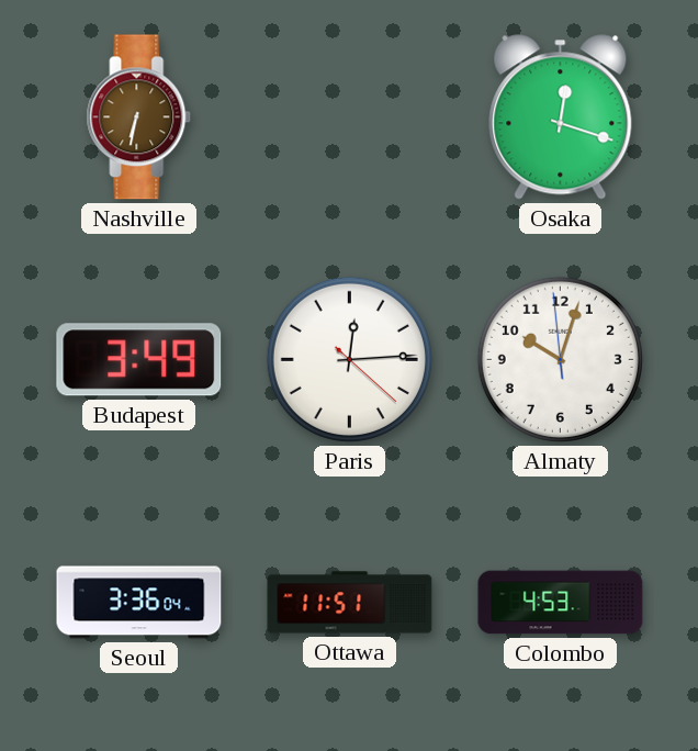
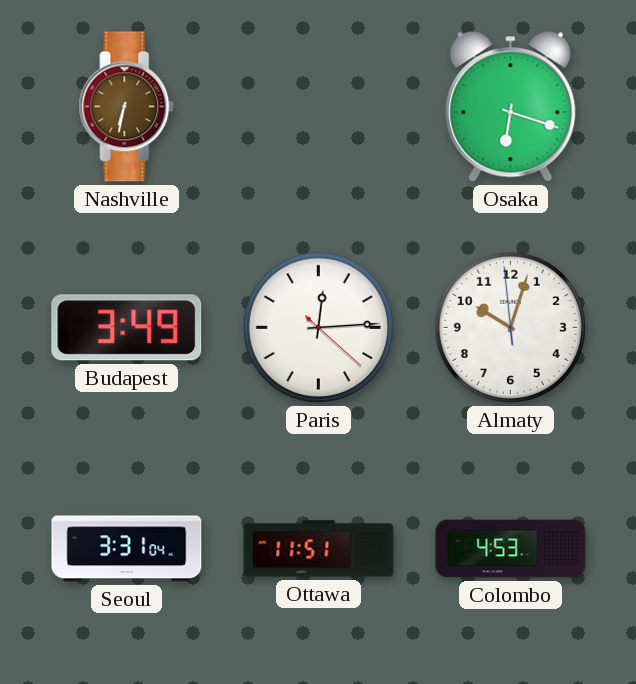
Osaka: 12:18 -> 6:18 (511, 107)
Seoul: 3:36 -> 3:31 (127, 549)
